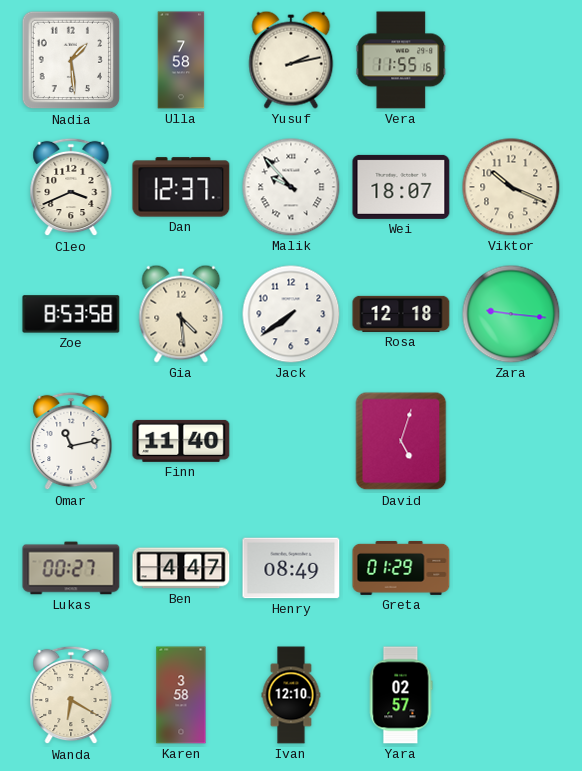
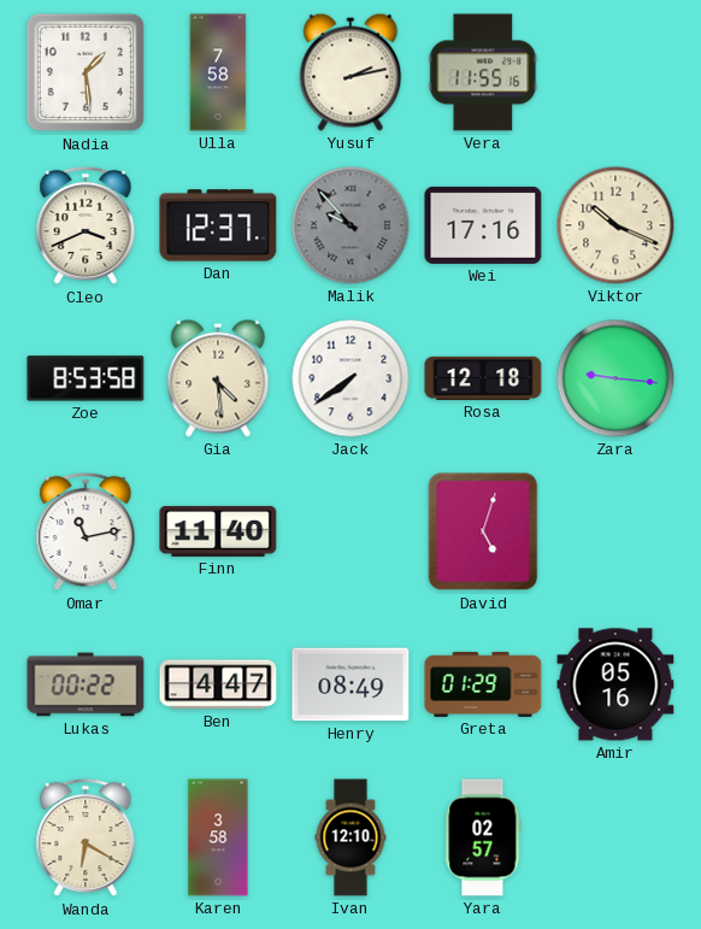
Malik dial: white -> grey (350, 225)
Wei: 18:07 -> 17:16 (483, 225)
Lukas: 00:27 -> 00:22 (86, 684)
Amir: none -> 05:16 (615, 684)
